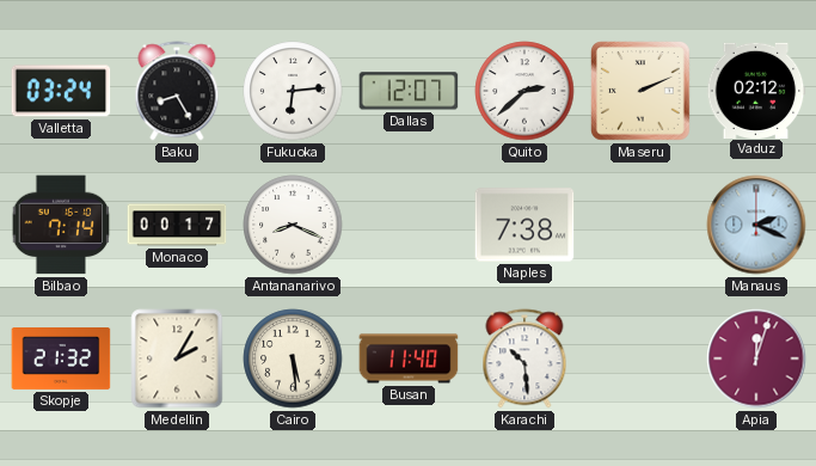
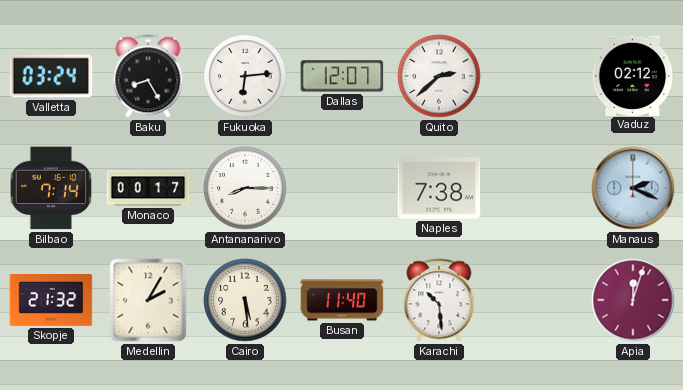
Maseru: 2:11 -> none (642, 92)
Antananarivo: 8:19 -> 8:15 (245, 188)
